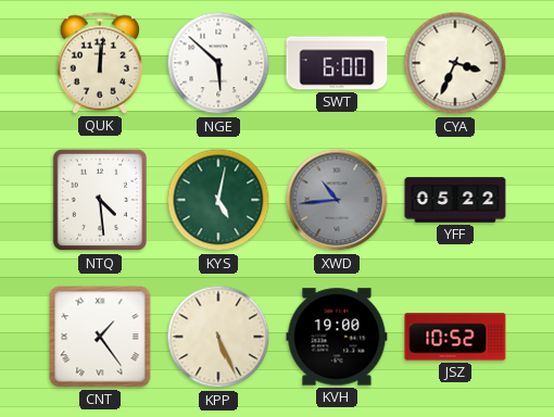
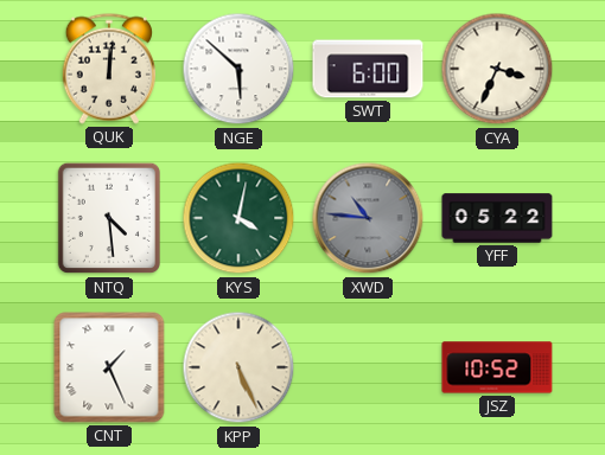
KYS: 5:02 -> 4:02 (238, 218)
XWD: 10:44 -> 10:46 (368, 218)
CNT: 1:24 -> 1:26 (109, 367)
KVH: 19:00 -> none (337, 337)
